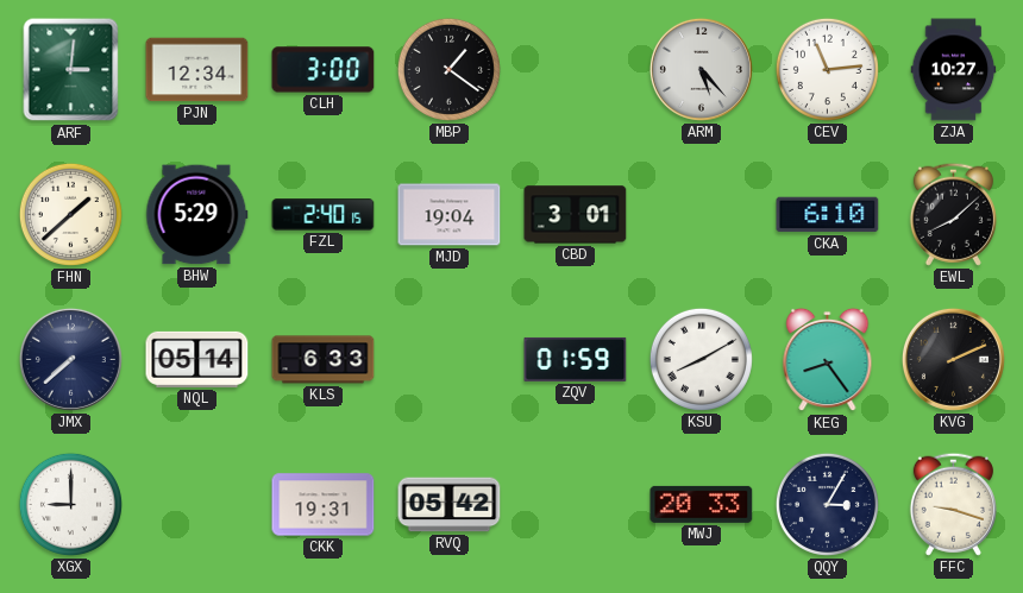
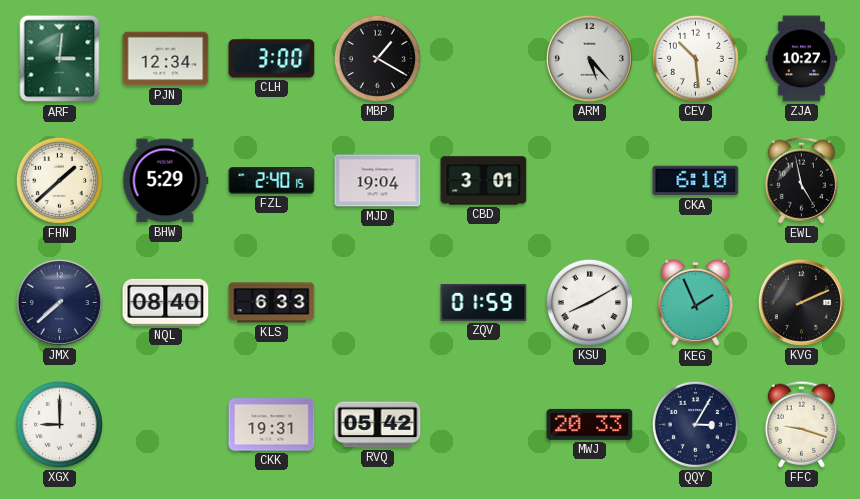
MBP: 1:21 -> 1:20 (377, 58)
CEV: 11:14 -> 10:29 (695, 58)
EWL: 8:08 -> 4:58 (801, 180)
NQL: 05:14 -> 08:40 (166, 302)
KEG: 8:24 -> 1:56 (696, 303)
